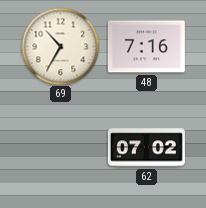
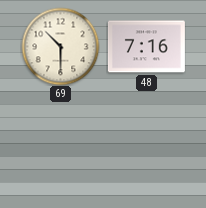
69: 10:35 -> 10:30 (60, 46)
62: 07:02 -> none (146, 148)
